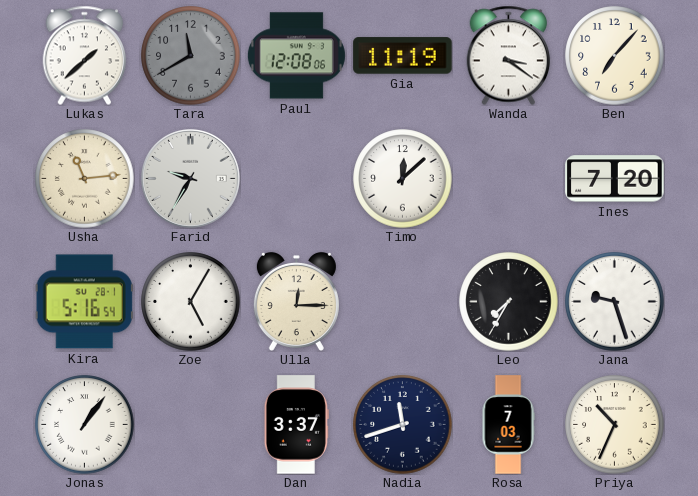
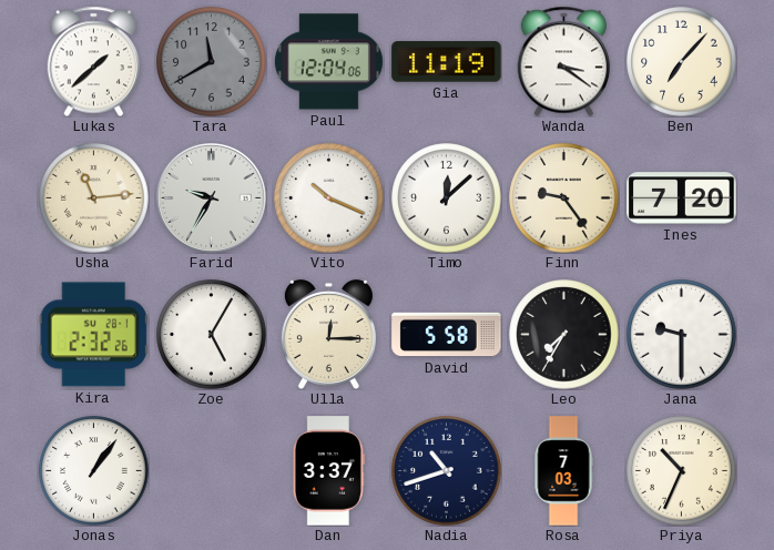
Paul: 12:08 -> 12:04 (328, 62)
Vito: none -> 10:19 (329, 198)
Finn: none -> 9:24 (564, 198)
Kira: 5:16 -> 2:32 (93, 335)
David: none -> 5:58 (447, 335)
Jana: 9:27 -> 9:30 (682, 335)
Nadia: 11:42 -> 10:42 (447, 471)
